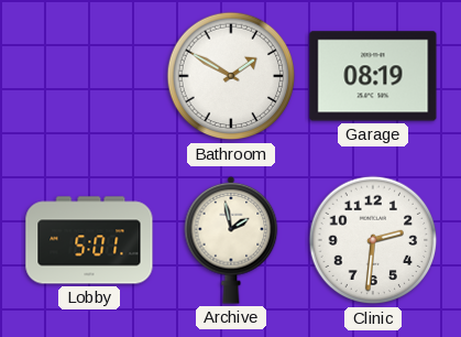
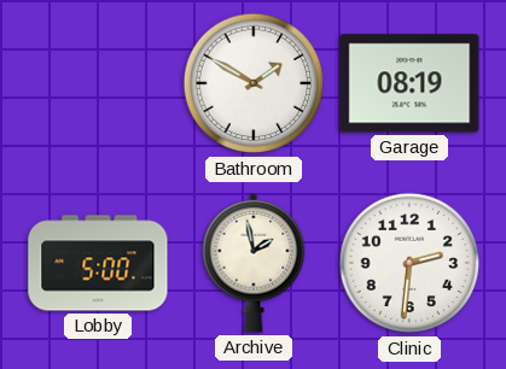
Lobby: 5:01 -> 5:00 (98, 263)
